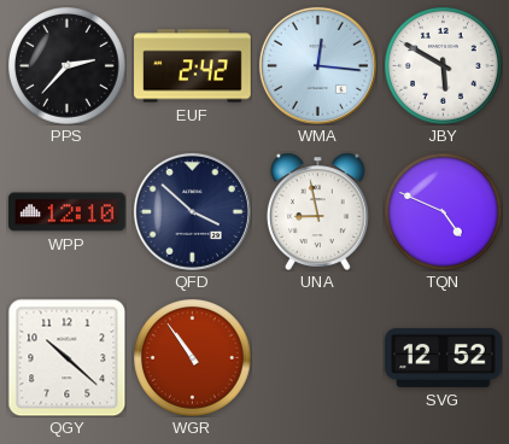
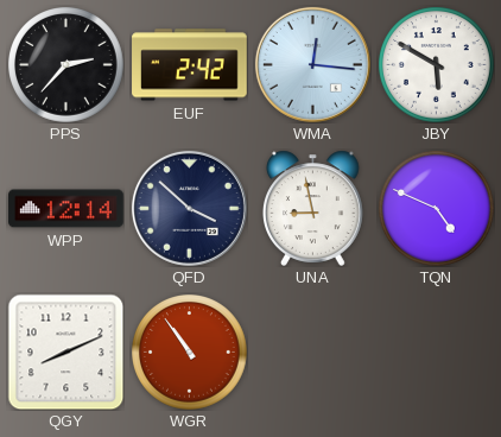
WPP: 12:10 -> 12:14 (66, 209)
QGY: 10:22 -> 8:11 (65, 351)
SVG: 12:52 -> none (444, 357)
